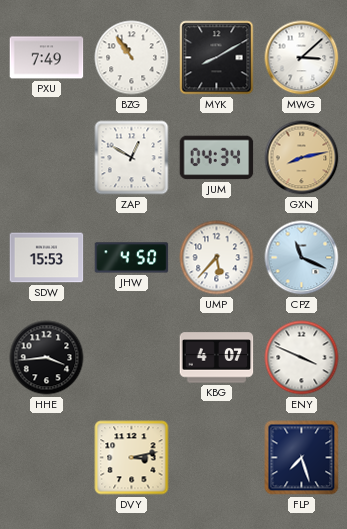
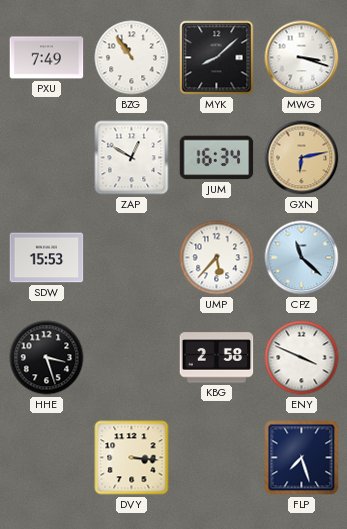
MYK: 8:10 -> 8:08 (217, 58)
MWG: 3:08 -> 3:18 (302, 58)
JUM: 04:34 -> 16:34 (217, 158)
GXN: 8:13 -> 6:13 (302, 158)
JHW: 4:50 -> none (132, 258)
CPZ: 11:19 -> 11:22 (302, 258)
HHE: 3:44 -> 3:27 (47, 358)
KBG: 4:07 -> 2:58 (217, 358)
DVY: 3:13 -> 3:16 (132, 458)
